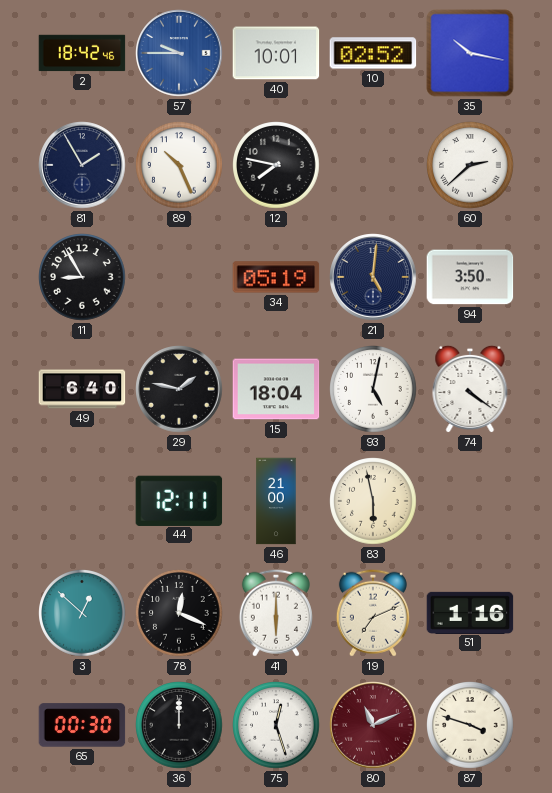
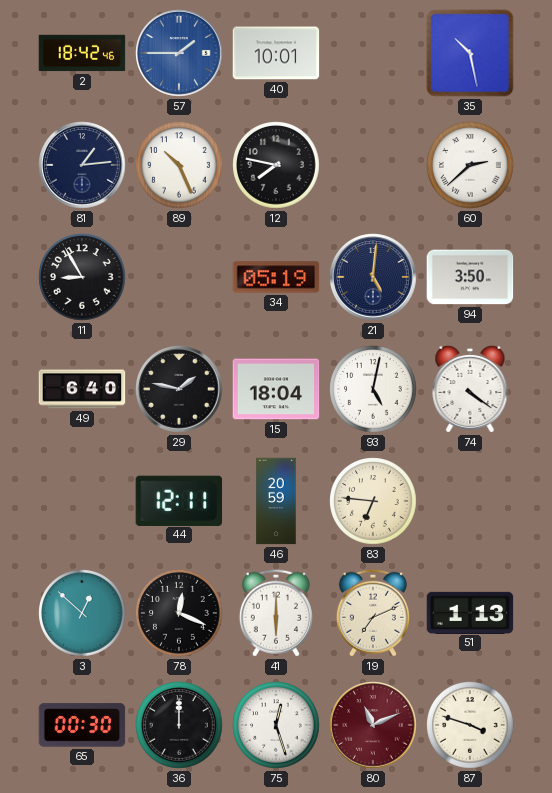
57: 9:45 -> 1:45 (179, 53)
10: 02:52 -> none (373, 53)
35: 10:17 -> 10:28 (470, 53)
81: 1:55 -> 1:14 (82, 165)
46: 21:00 -> 20:59 (276, 501)
83: 5:58 -> 6:46 (373, 501)
51: 1:16 -> 1:13 (470, 612)
